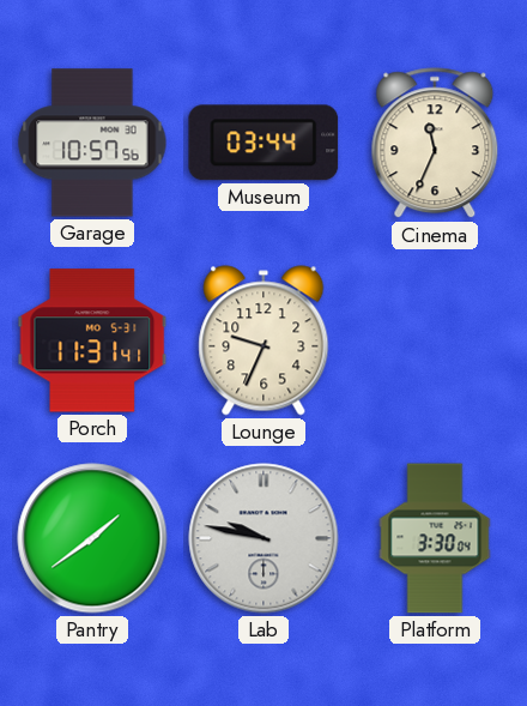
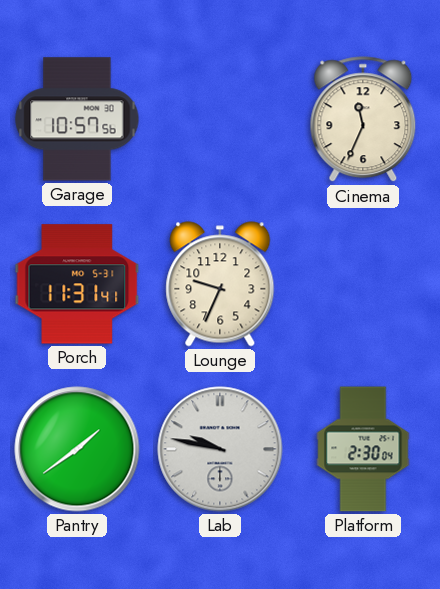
Museum: 03:44 -> none (263, 143)
Platform: 3:30 -> 2:30 (363, 449)
